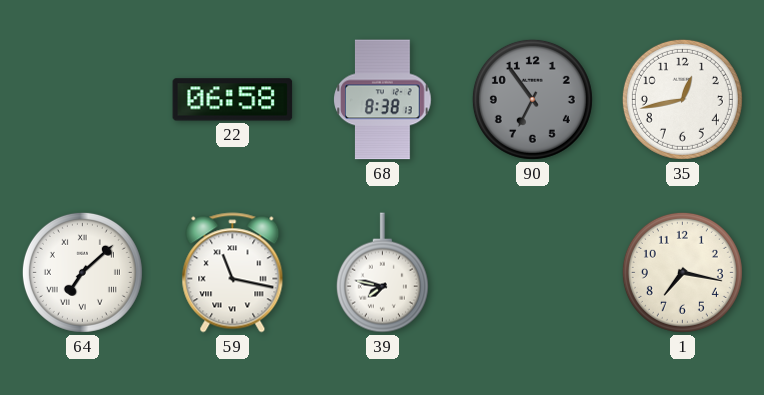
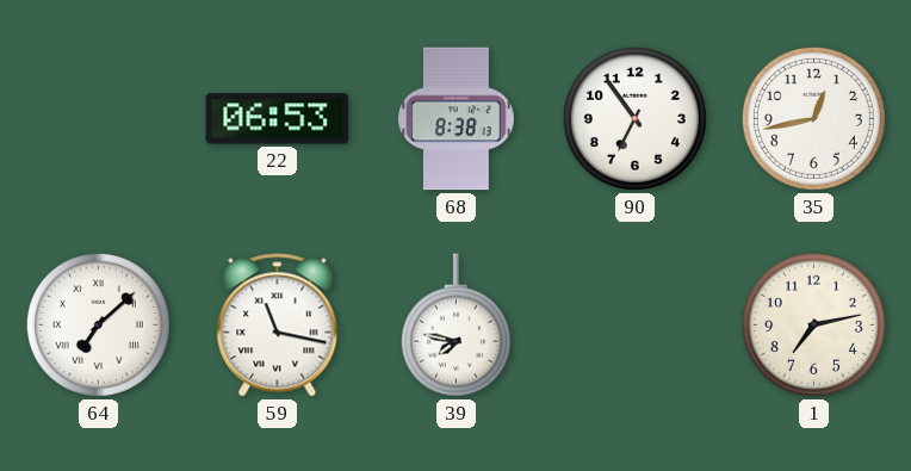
22: 06:58 -> 06:53 (278, 119)
90 dial: grey -> white (634, 118)
1: 7:17 -> 7:13 (813, 324)
